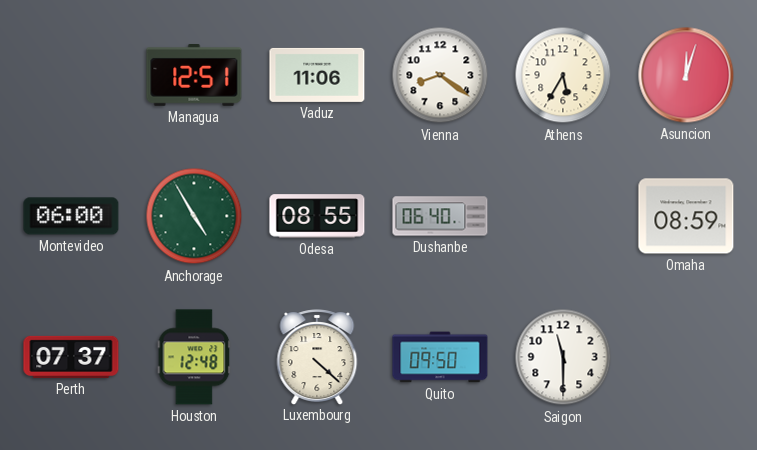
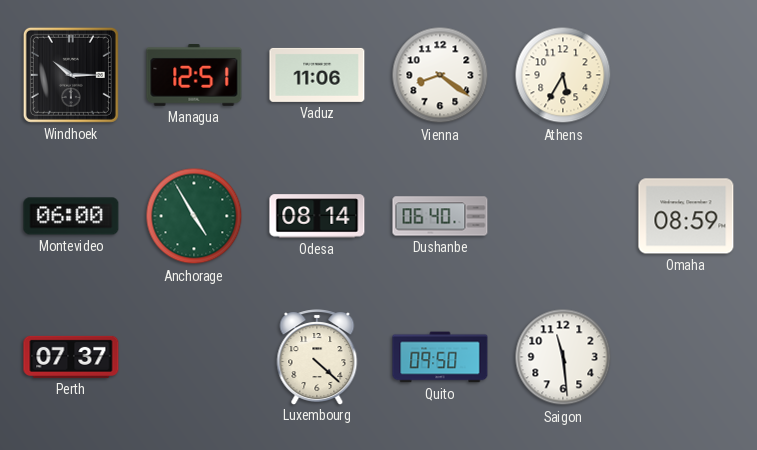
Windhoek: none -> 10:15 (71, 75)
Asuncion: 12:03 -> none (686, 75)
Odesa: 08:55 -> 08:14 (317, 216)
Houston: 12:48 -> none (194, 357)
Saigon: 11:30 -> 11:29 (563, 357)
